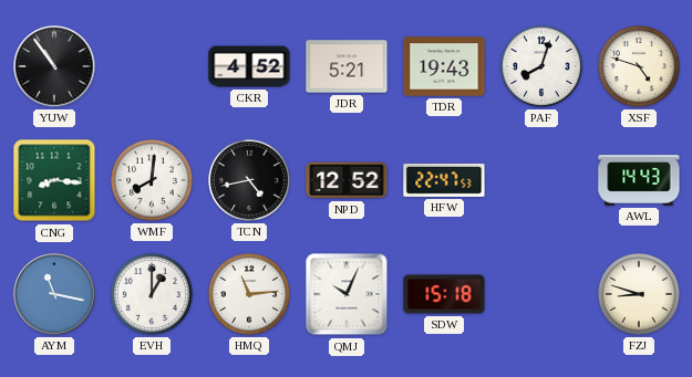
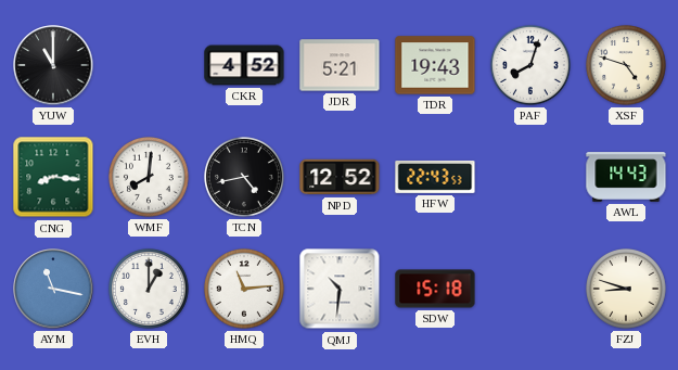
YUW: 10:54 -> 11:00 (53, 65)
HFW: 22:47 -> 22:43 (435, 178)
QMJ: 10:04 -> 10:31 (340, 289)
